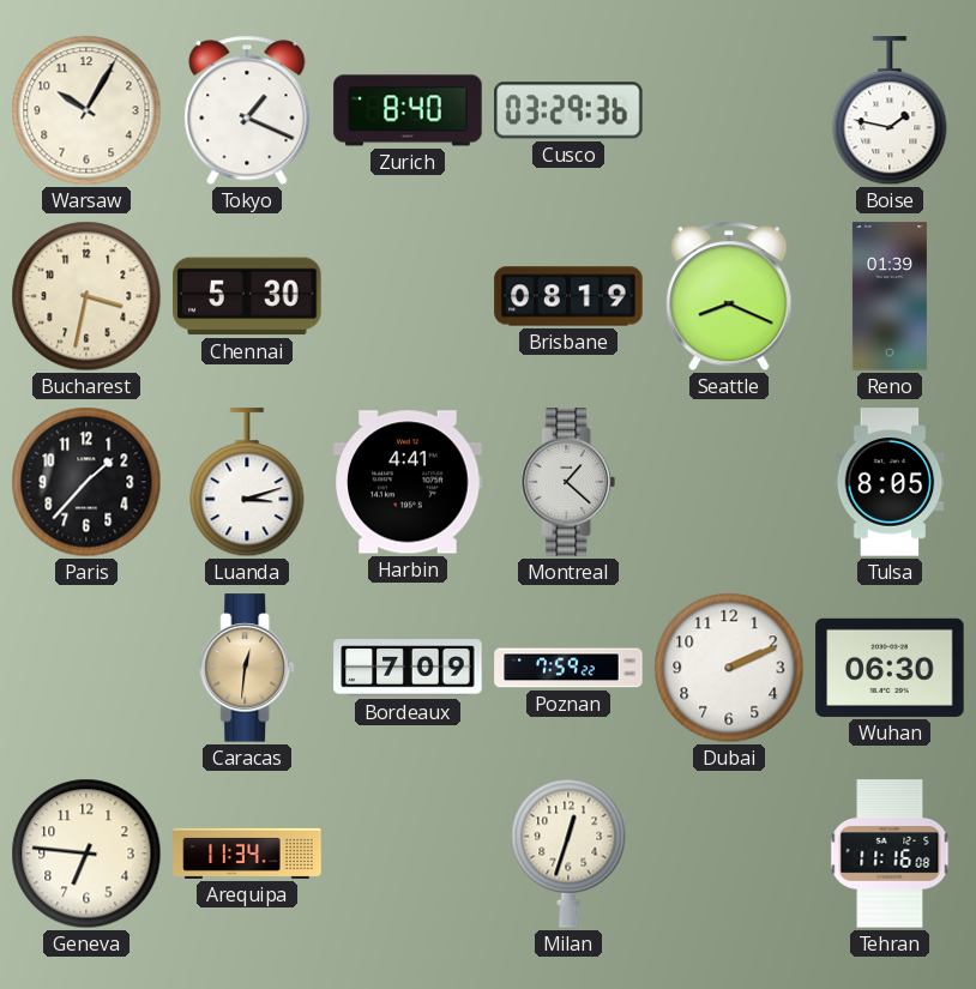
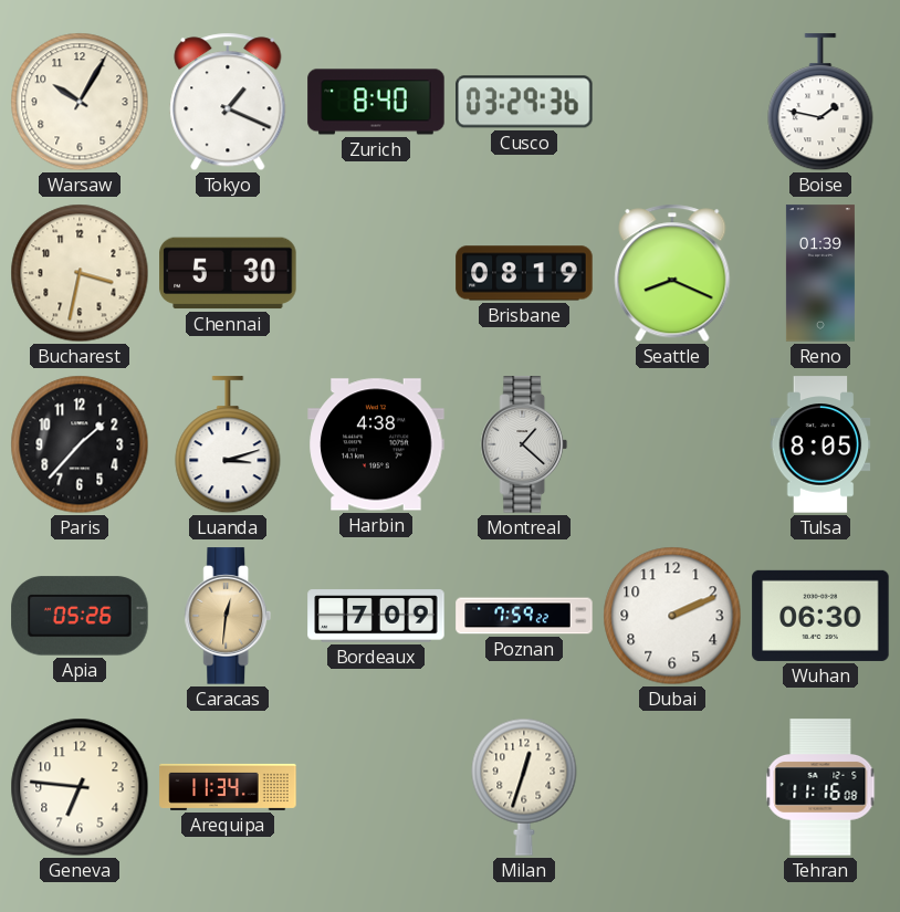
Harbin: 4:41 -> 4:38 (376, 444)
Apia: none -> 05:26 (80, 616)
